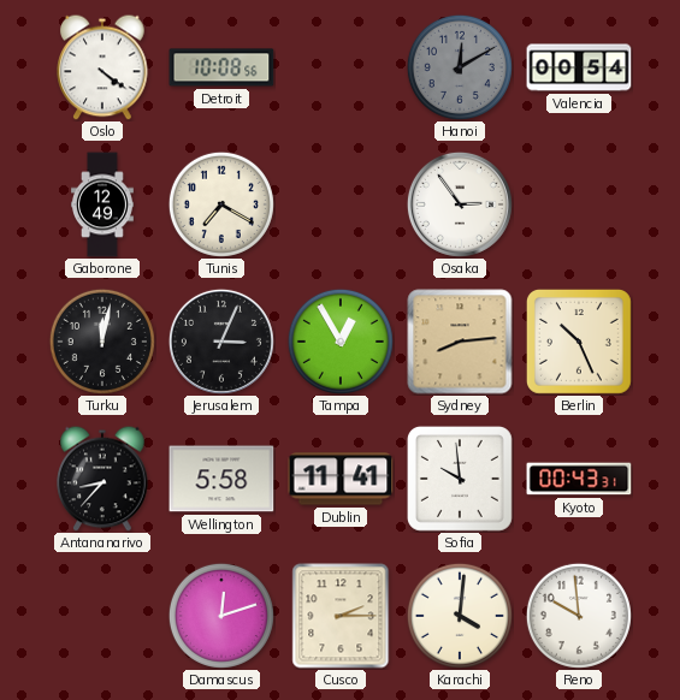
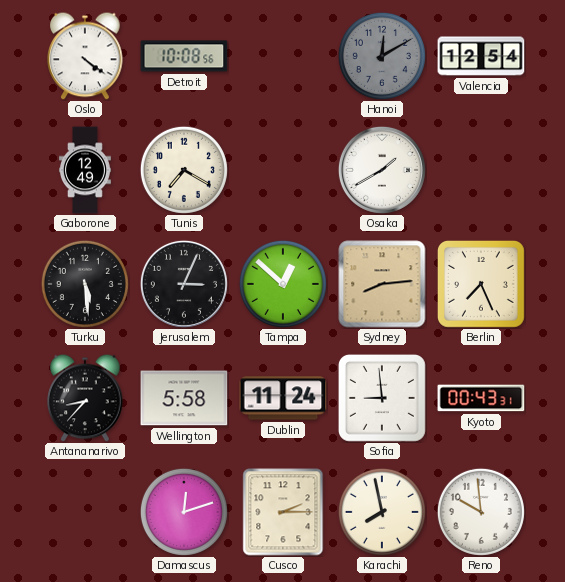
Valencia: 00:54 -> 12:54 (481, 56)
Osaka: 2:54 -> 1:40 (382, 170)
Turku: 12:02 -> 5:29 (85, 284)
Tampa: 12:55 -> 12:52 (283, 284)
Berlin: 10:26 -> 7:26 (481, 284)
Dublin: 11:41 -> 11:24 (283, 398)
Sofia: 9:59 -> 8:59 (382, 398)
Karachi: 4:01 -> 7:58 (382, 512)
